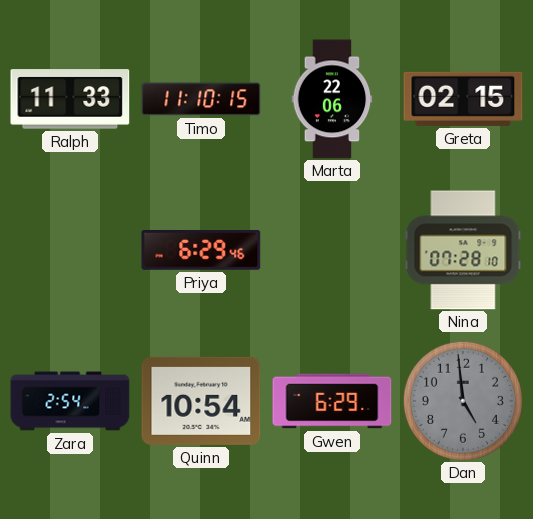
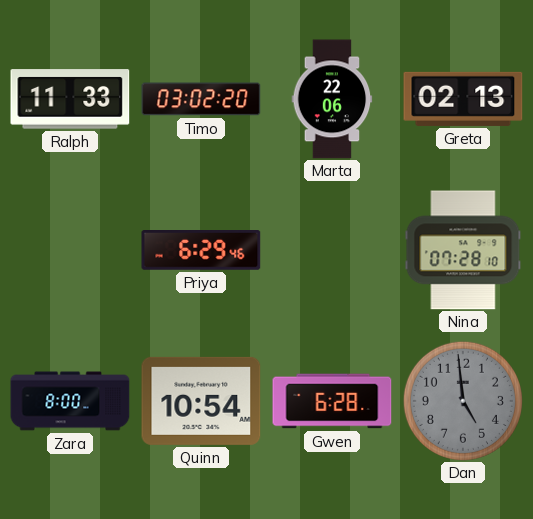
Timo: 11:10 -> 03:02 (201, 99)
Greta: 02:15 -> 02:13 (463, 99)
Zara: 2:54 -> 8:00 (70, 401)
Gwen: 6:29 -> 6:28 (332, 401)
